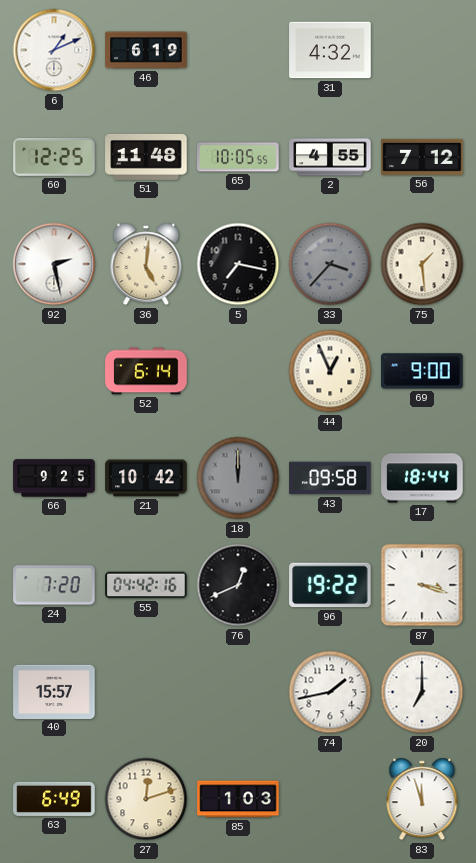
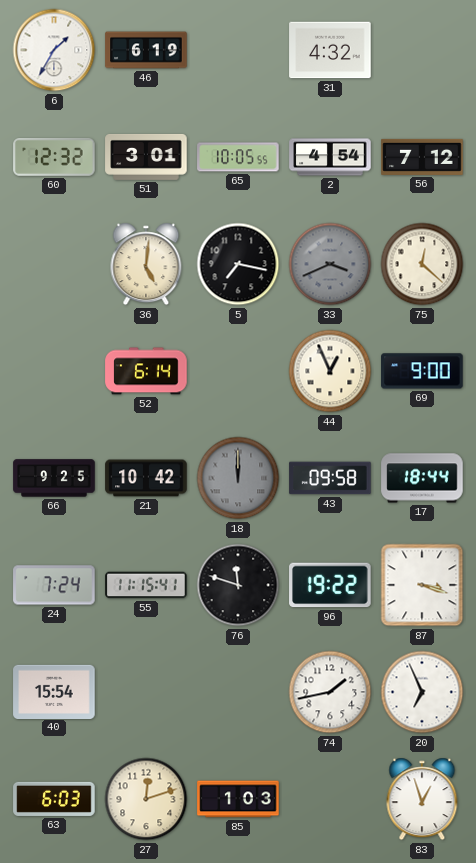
6: 1:11 -> 1:35 (54, 50)
60: 12:25 -> 12:32 (54, 158)
51: 11:48 -> 3:01 (146, 157)
2: 4:55 -> 4:54 (330, 157)
92: 2:28 -> none (54, 264)
33: 3:37 -> 3:41 (330, 264)
75: 1:29 -> 12:22 (422, 264)
24: 7:20 -> 7:24 (54, 585)
55: 04:42 -> 11:15 (146, 585)
76: 12:41 -> 11:48 (238, 585)
40: 15:57 -> 15:54 (54, 691)
20: 7:00 -> 6:56 (422, 692)
63: 6:49 -> 6:03 (54, 799)
83: 11:57 -> 12:57 (422, 799)
